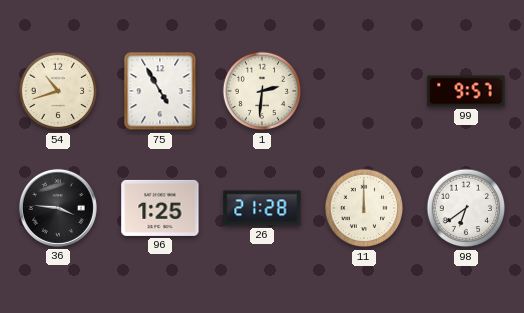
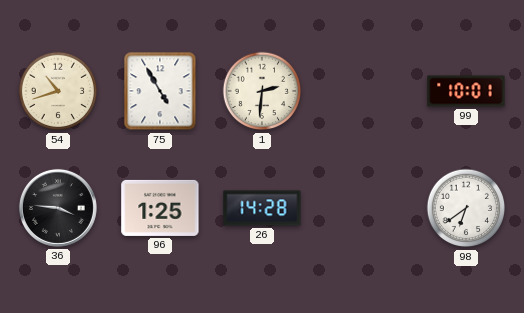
99: 9:57 -> 10:01 (466, 91)
26: 21:28 -> 14:28 (262, 208)
11: 12:00 -> none (364, 208)
